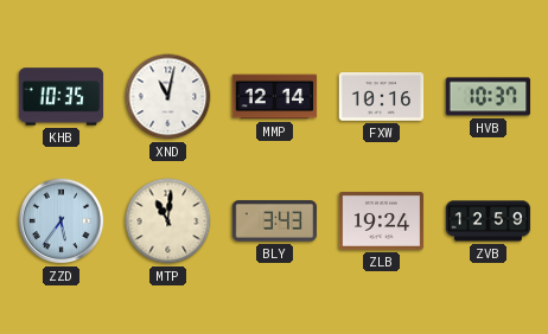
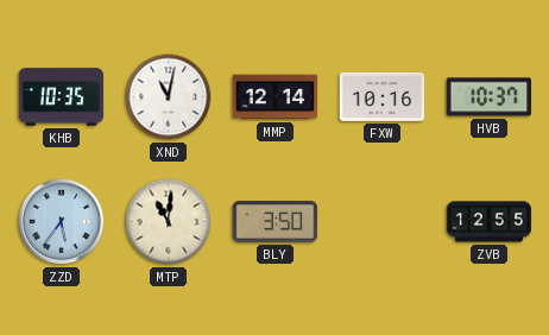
BLY: 3:43 -> 3:50 (276, 222)
ZLB: 19:24 -> none (382, 220)
ZVB: 12:59 -> 12:55 (490, 222)
